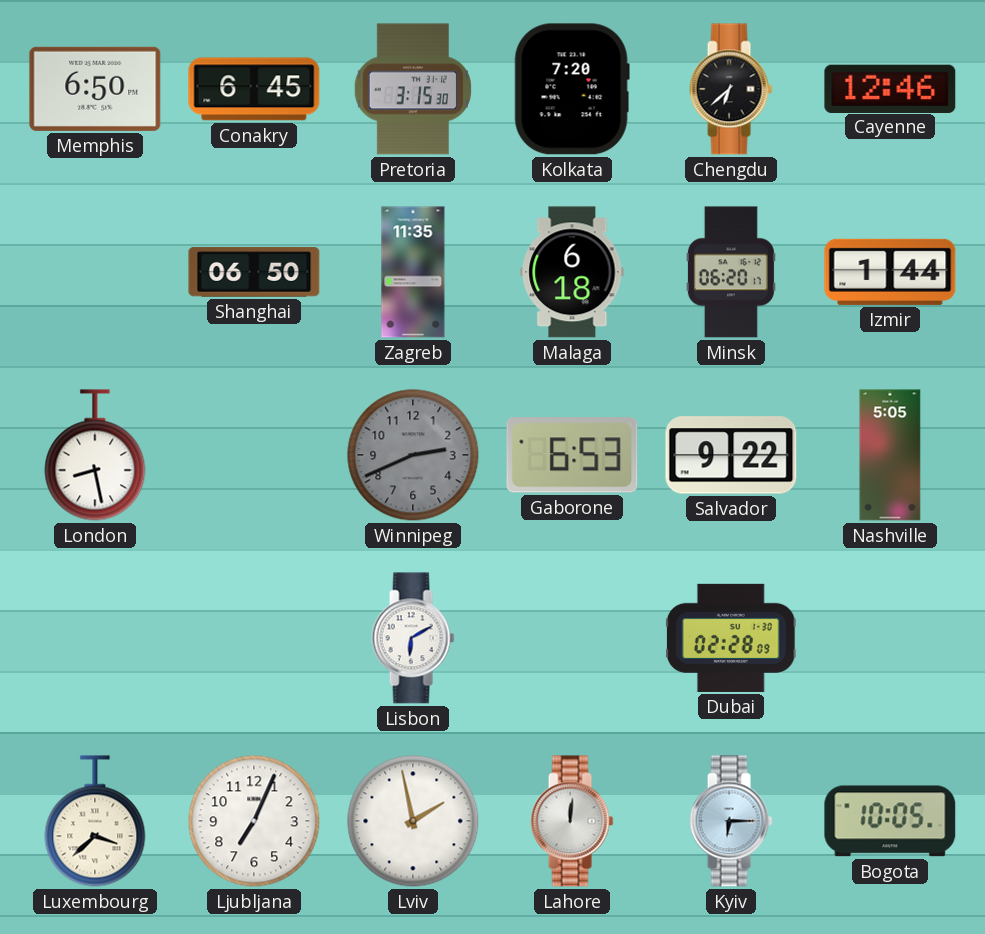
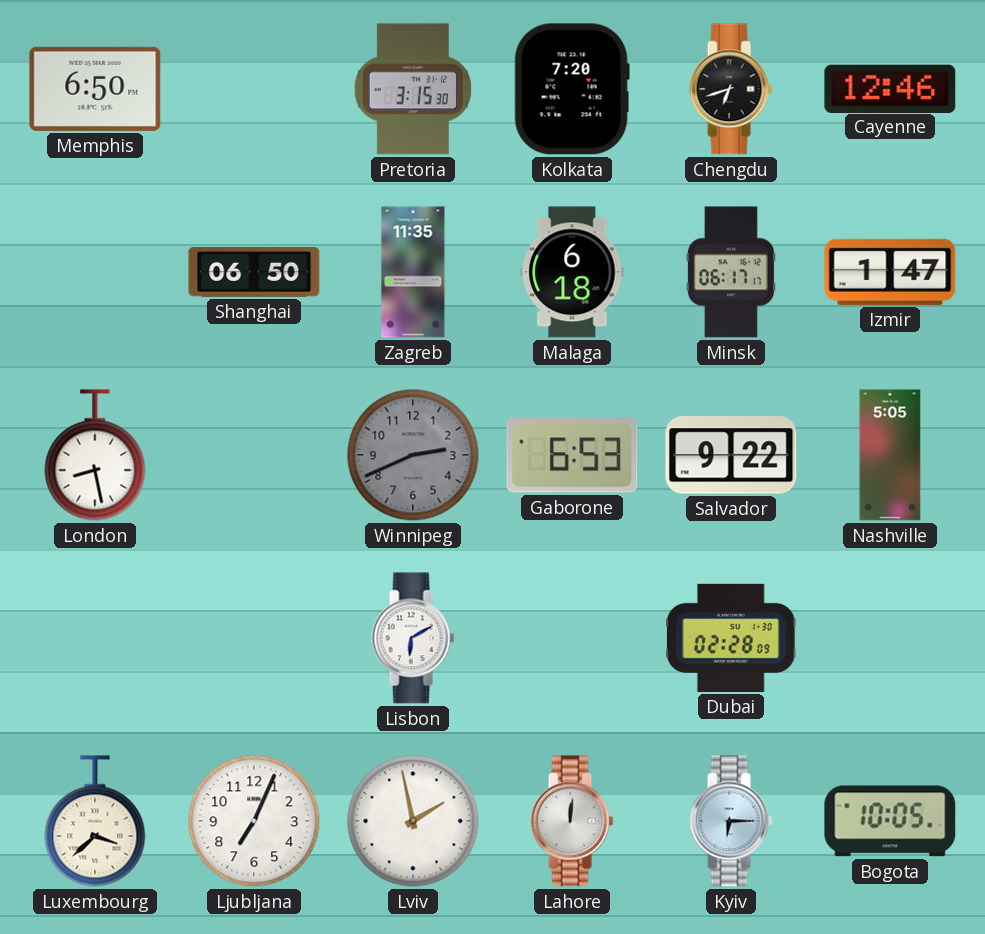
Conakry: 6:45 -> none (254, 89)
Chengdu: 6:38 -> 6:42 (731, 89)
Minsk: 06:20 -> 06:17 (731, 272)
Izmir: 1:44 -> 1:47 (890, 272)
